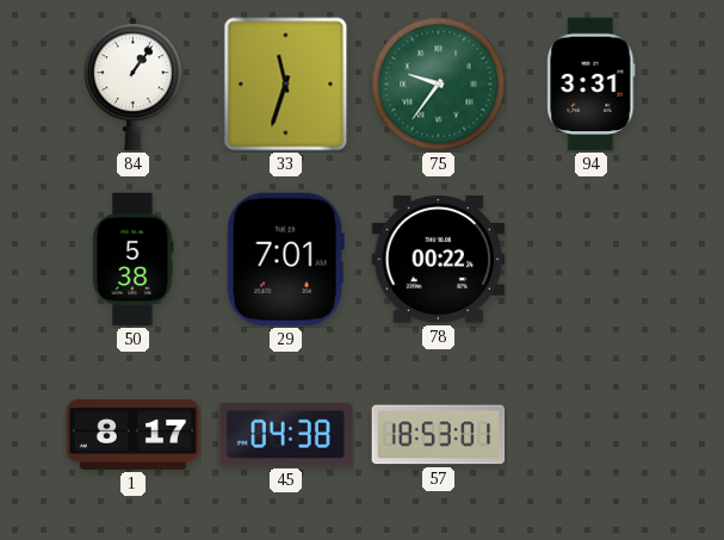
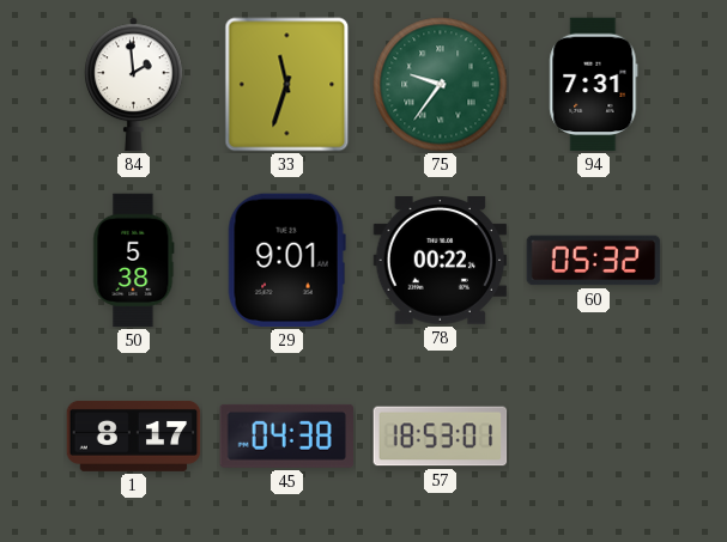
84: 1:06 -> 1:59 (134, 85)
94: 3:31 -> 7:31 (594, 85)
29: 7:01 -> 9:01 (286, 261)
60: none -> 05:32 (594, 261)
